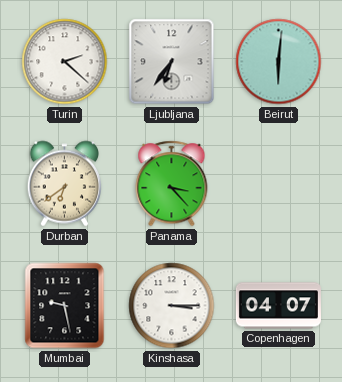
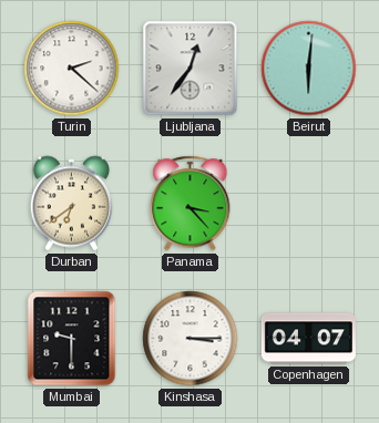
Ljubljana: 6:36 -> 12:36 (191, 69)
Mumbai: 9:28 -> 9:30 (72, 339)
